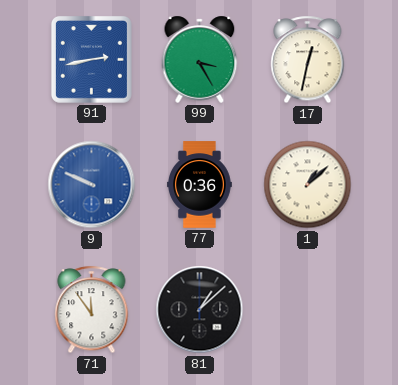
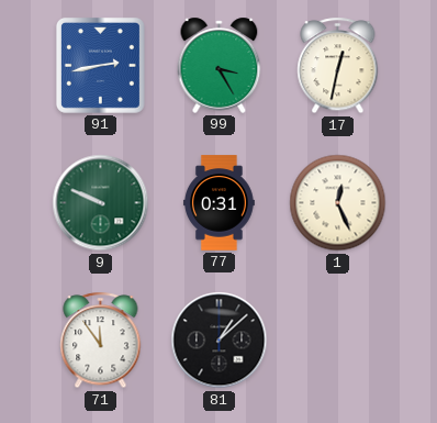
9 dial: blue -> green (101, 203)
77: 0:36 -> 0:31 (220, 203)
1: 1:08 -> 12:26 (338, 203)
